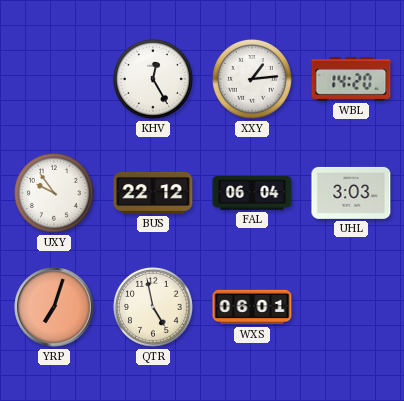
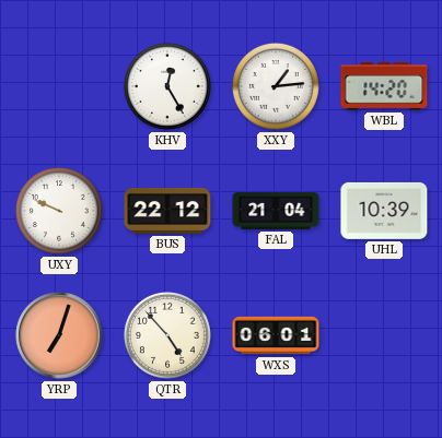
UXY: 9:54 -> 9:49 (59, 211)
FAL: 06:04 -> 21:04 (276, 212)
UHL: 3:03 -> 10:39 (384, 211)
QTR: 4:58 -> 4:53 (167, 335)
